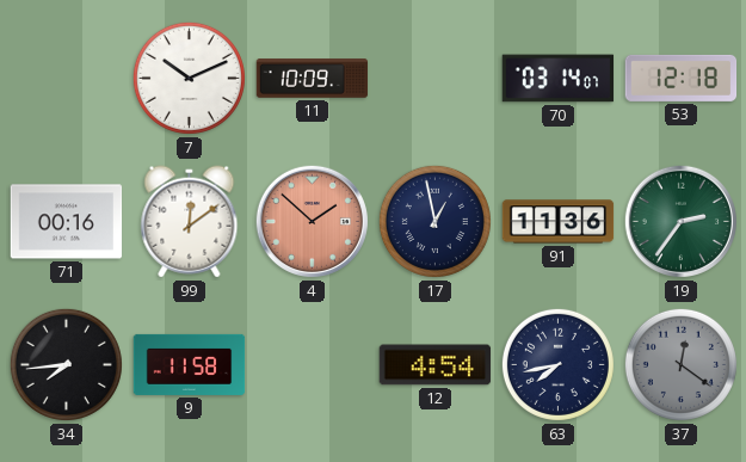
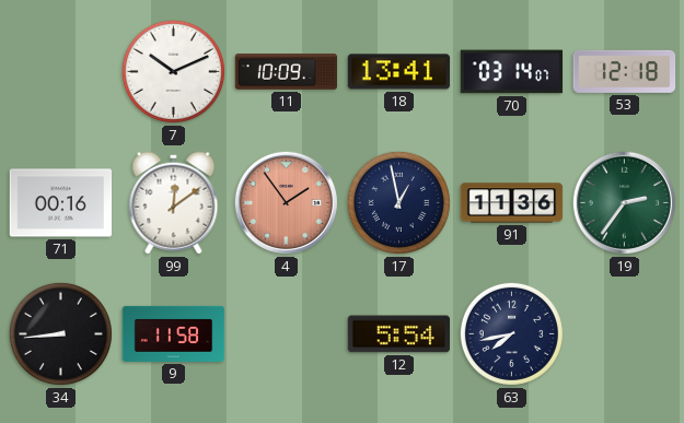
18: none -> 13:41 (399, 72)
4: 1:52 -> 1:54 (286, 202)
34: 7:44 -> 8:44 (60, 333)
12: 4:54 -> 5:54 (399, 334)
37: 12:21 -> none (680, 364)
